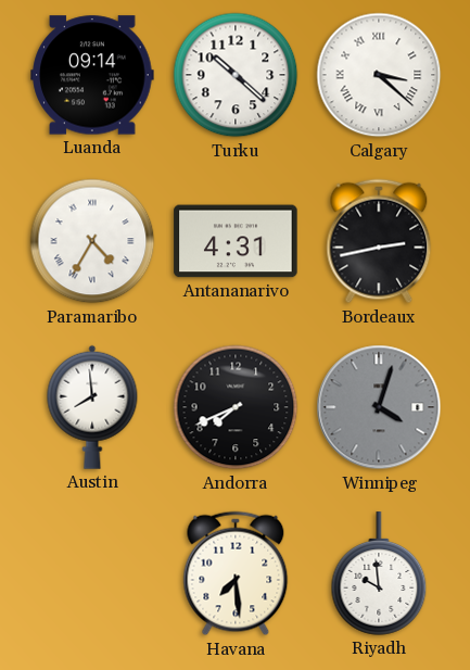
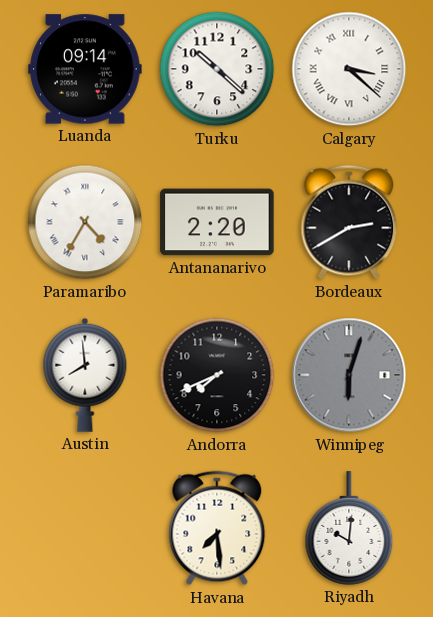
Antananarivo: 4:31 -> 2:20 (217, 222)
Bordeaux: 2:43 -> 2:40 (349, 222)
Winnipeg: 4:03 -> 6:03 (349, 375)
Riyadh: 9:59 -> 10:01 (349, 528)
